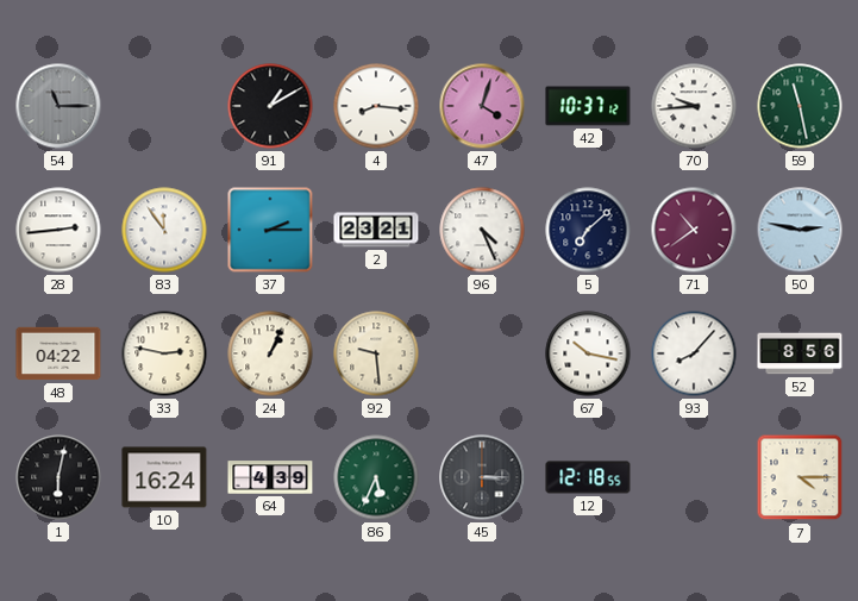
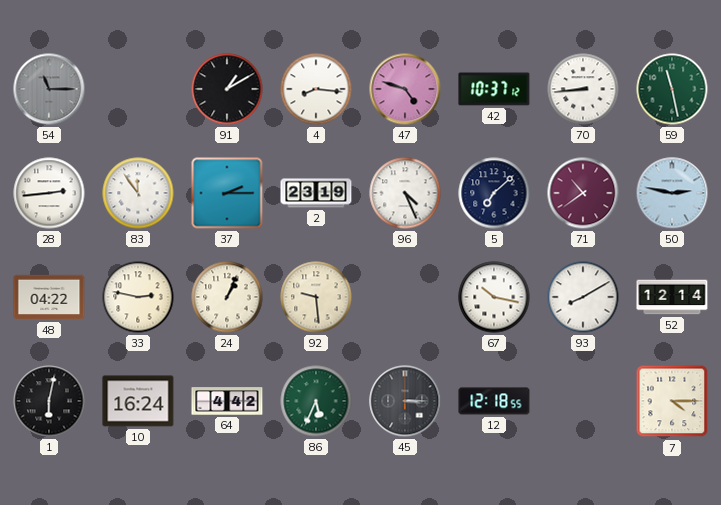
47: 4:03 -> 4:48 (405, 89)
70: 9:44 -> 8:44 (583, 89)
2: 23:21 -> 23:19 (316, 193)
93: 8:07 -> 8:10 (583, 297)
52: 8:56 -> 12:14 (672, 297)
64: 4:39 -> 4:42 (227, 401)
